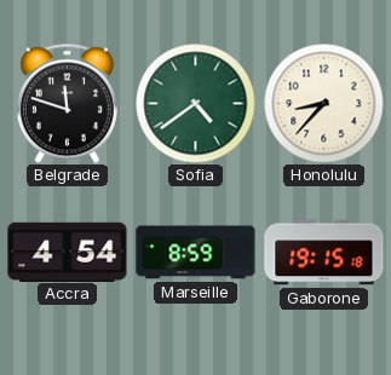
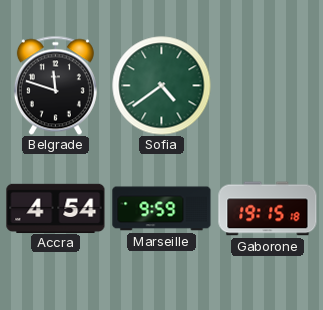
Honolulu: 8:37 -> none (324, 104)
Marseille: 8:59 -> 9:59 (162, 209)
